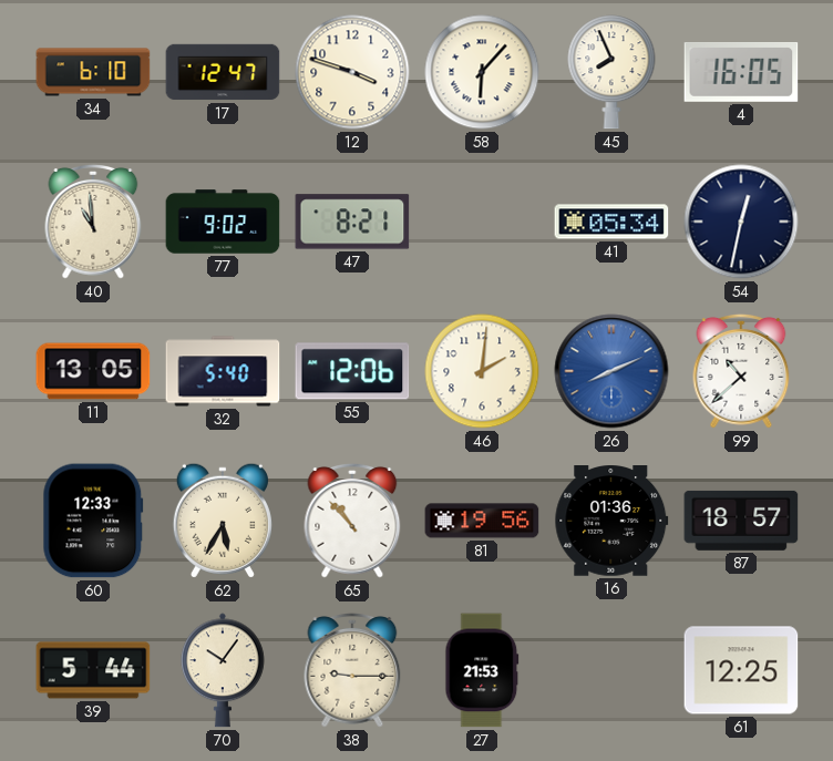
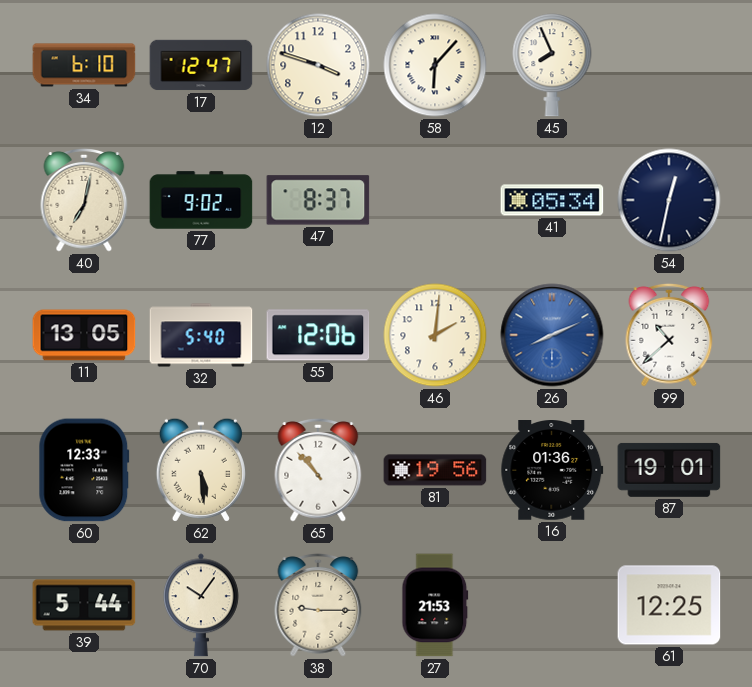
4: 16:05 -> none (741, 73)
40: 10:59 -> 7:02 (84, 200)
47: 8:21 -> 8:37 (318, 200)
62: 5:35 -> 5:29 (201, 470)
87: 18:57 -> 19:01 (669, 470)
